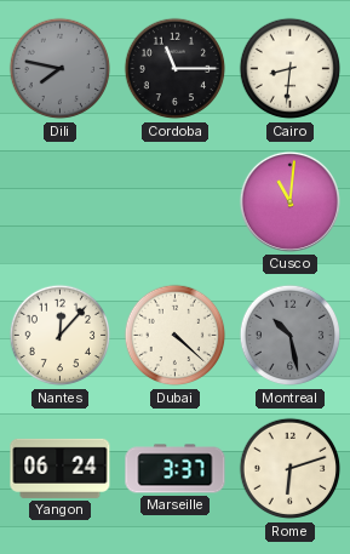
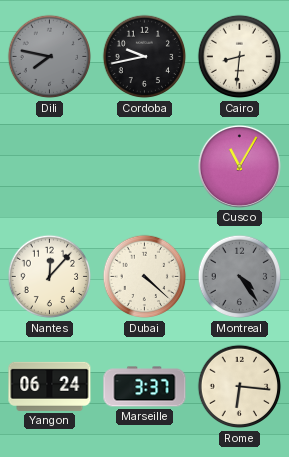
Cordoba: 11:15 -> 9:43 (145, 57)
Cusco: 11:01 -> 11:05 (239, 166)
Montreal: 10:28 -> 4:24 (240, 277)
Rome: 6:12 -> 6:16 (240, 387)
